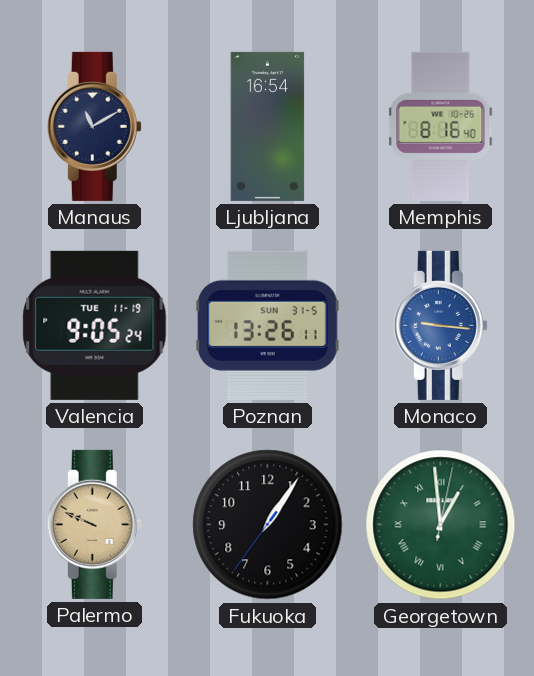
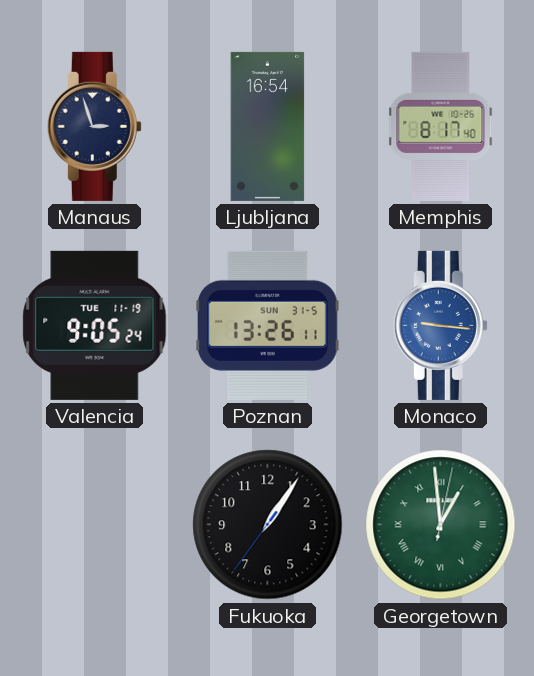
Manaus: 11:10 -> 2:57 (94, 126)
Memphis: 8:16 -> 8:17 (441, 126)
Palermo: 9:49 -> none (94, 524)
